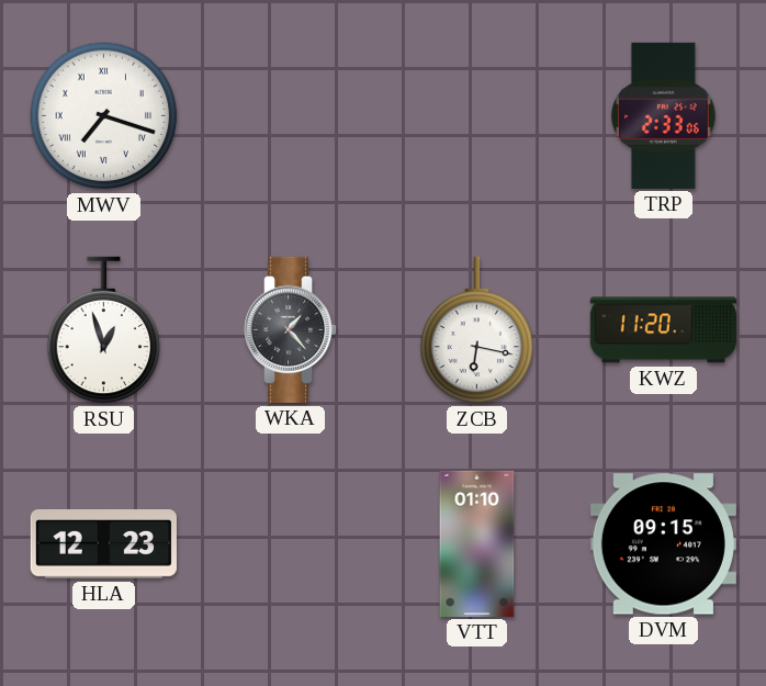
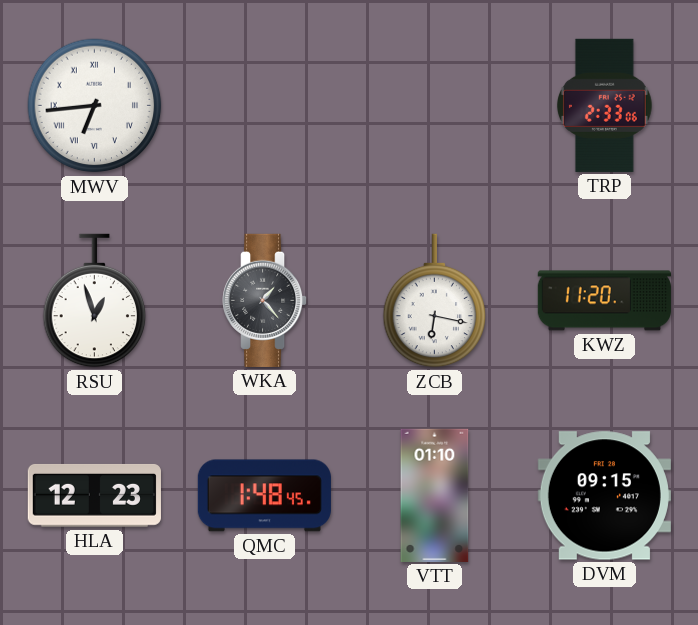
MWV: 7:18 -> 6:44 (95, 106)
QMC: none -> 1:48 (264, 496)
